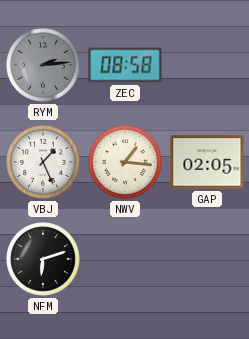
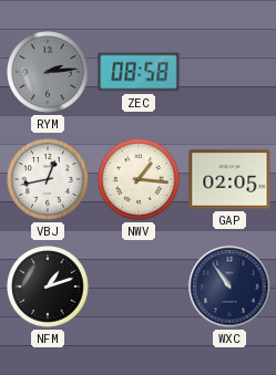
VBJ: 1:26 -> 12:43 (48, 179)
NFM: 6:12 -> 1:12 (48, 287)
WXC: none -> 10:54 (229, 287)
